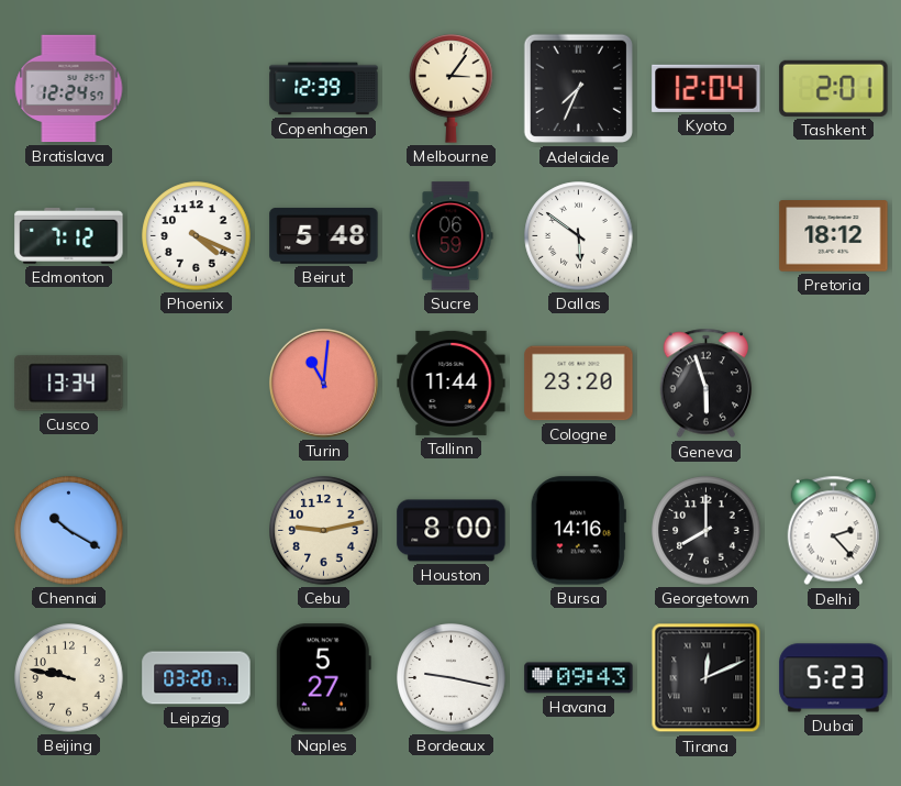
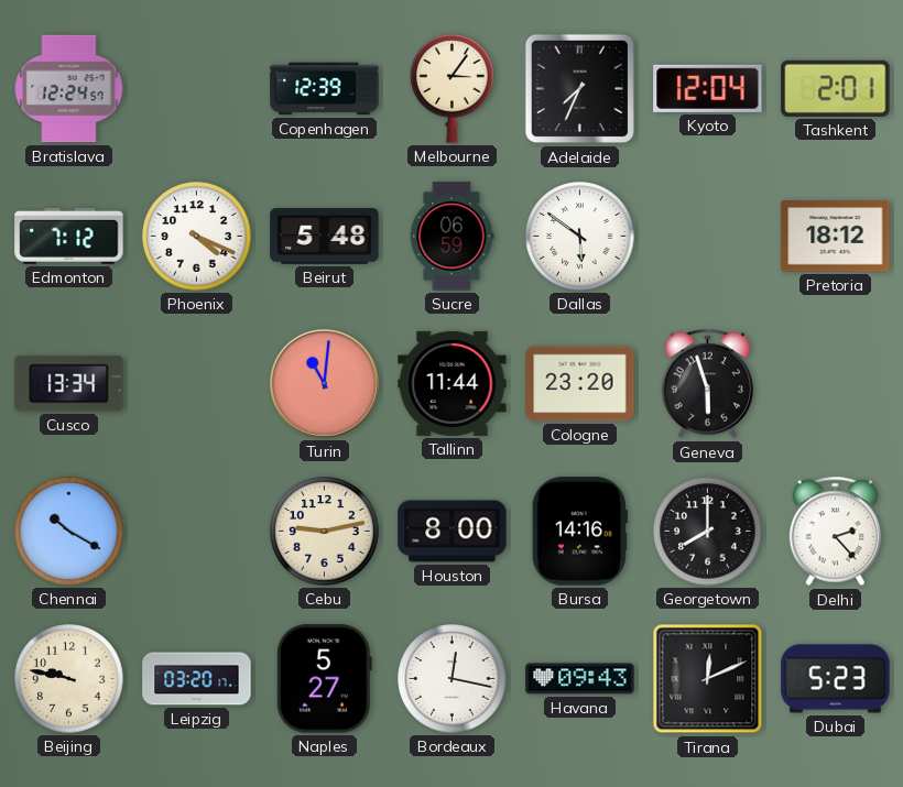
Bordeaux: 9:17 -> 12:17 (453, 679)
